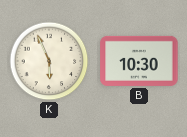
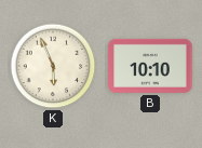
B: 10:30 -> 10:10 (150, 66)
